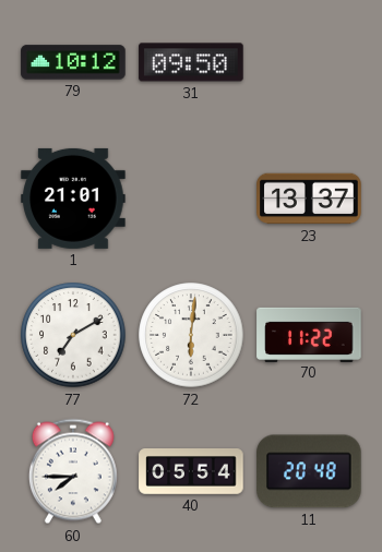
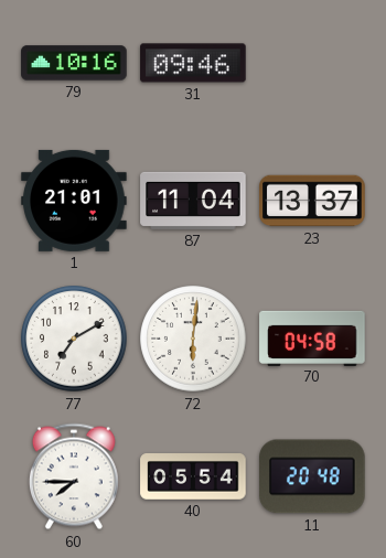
79: 10:12 -> 10:16 (74, 63)
31: 09:50 -> 09:46 (193, 63)
87: none -> 11:04 (193, 201)
70: 11:22 -> 04:58 (312, 337)
